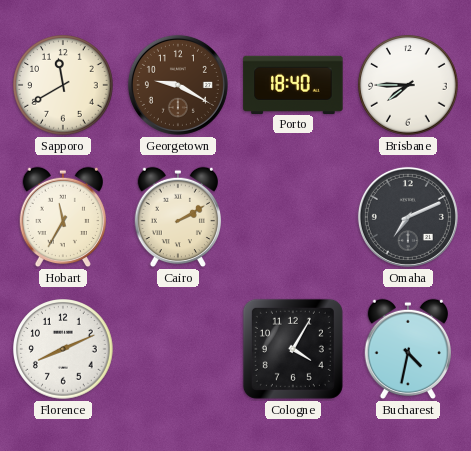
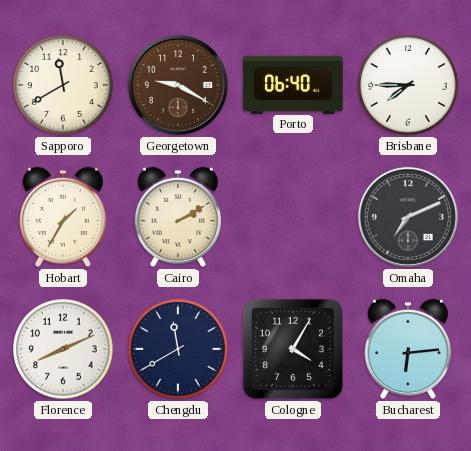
Porto: 18:40 -> 06:40 (293, 84)
Hobart: 11:35 -> 1:35 (62, 217)
Chengdu: none -> 11:40 (179, 350)
Bucharest: 4:32 -> 6:14 (407, 349)
